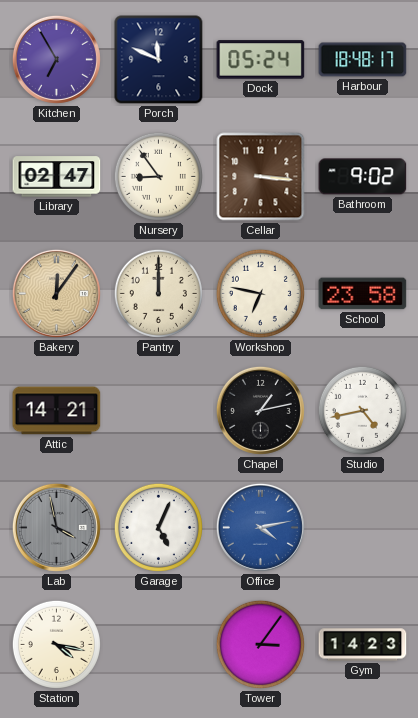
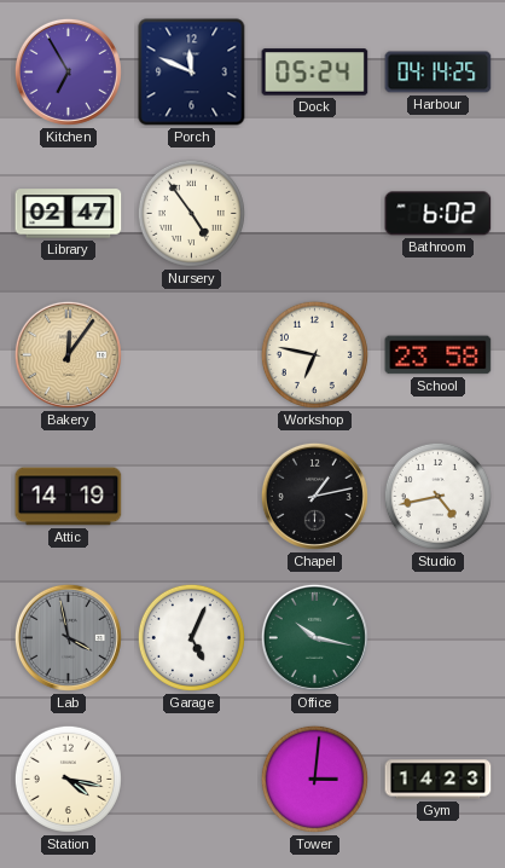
Harbour: 18:48 -> 04:14 (439, 73)
Nursery: 8:54 -> 4:54 (191, 213)
Cellar: 3:16 -> none (261, 177)
Bathroom: 9:02 -> 6:02 (439, 214)
Pantry: 12:00 -> none (158, 293)
Attic: 14:21 -> 14:19 (69, 497)
Office: 4:13 -> 10:17 (314, 637)
Office dial: blue -> green (314, 637)
Tower: 3:06 -> 3:01 (314, 779)
